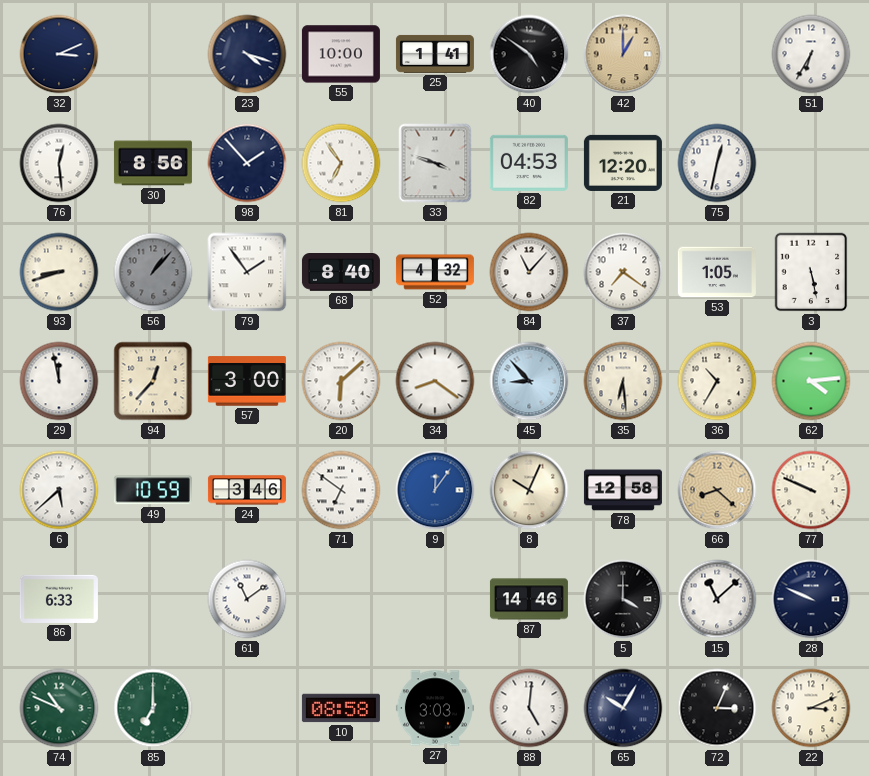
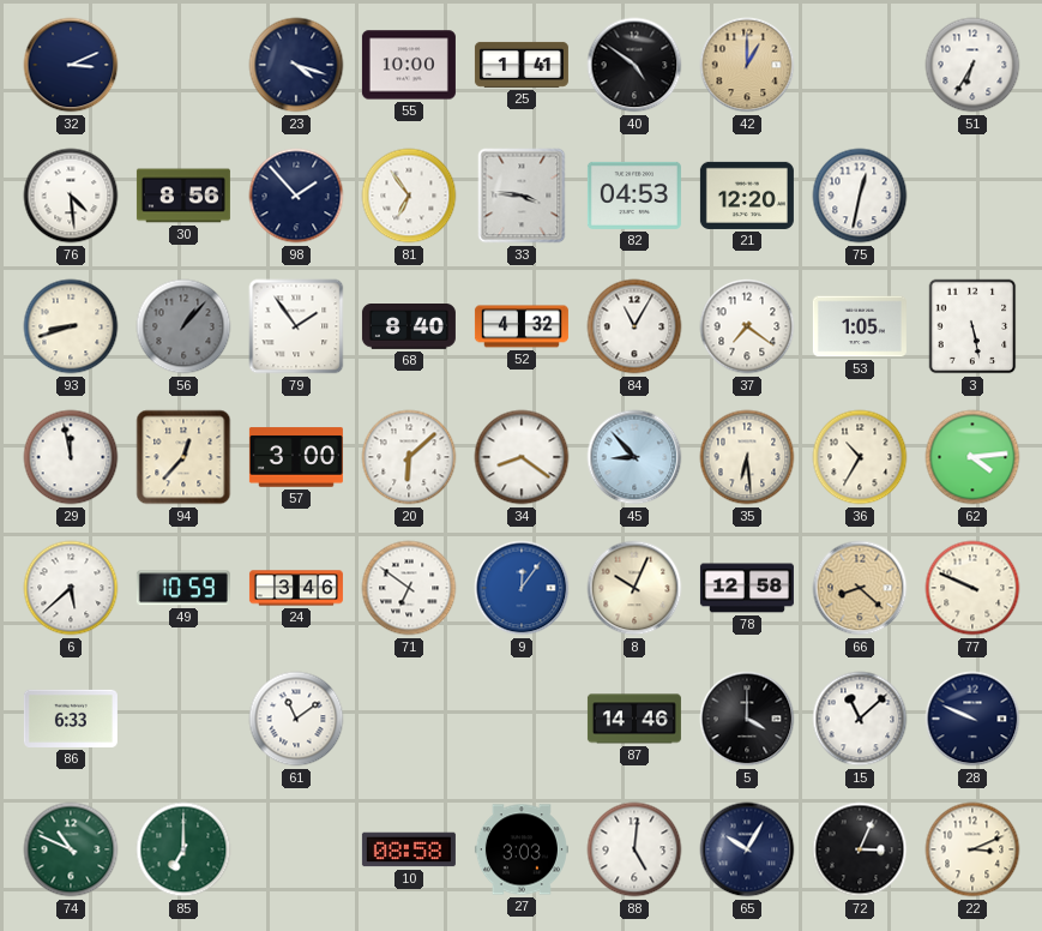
76: 12:29 -> 4:29 (71, 196)
33: 3:48 -> 3:46 (522, 196)
84: 11:07 -> 11:05 (634, 326)
